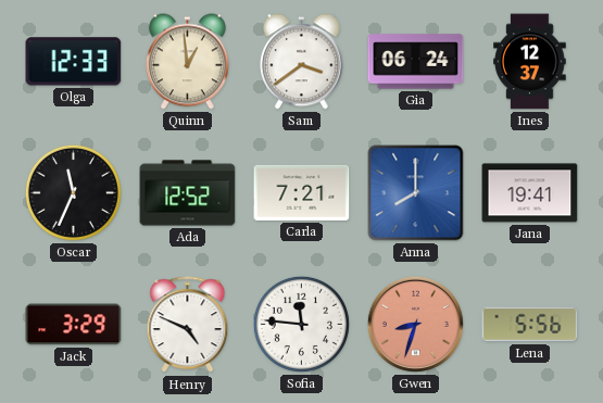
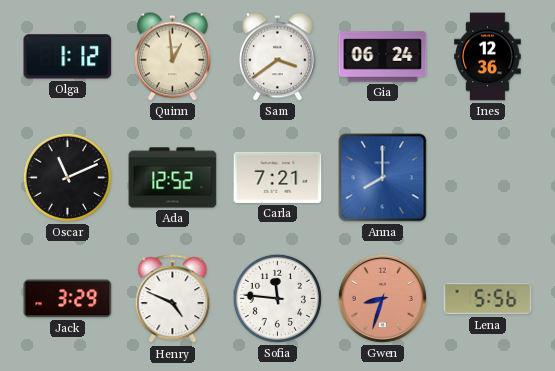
Olga: 12:33 -> 1:12 (68, 57)
Ines: 12:37 -> 12:36 (488, 57)
Oscar: 11:34 -> 11:11 (67, 177)
Jana: 19:41 -> none (530, 193)
